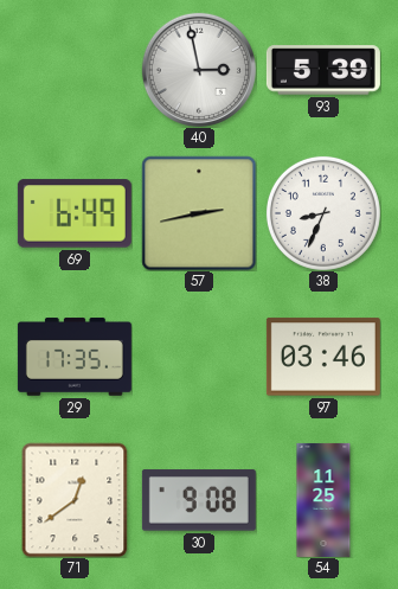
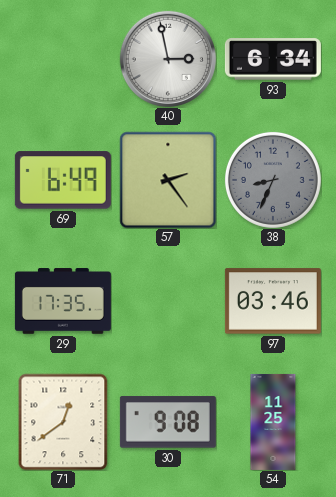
93: 5:39 -> 6:34 (273, 59)
57: 2:43 -> 2:24 (168, 180)
38 dial: white -> grey (273, 180)
